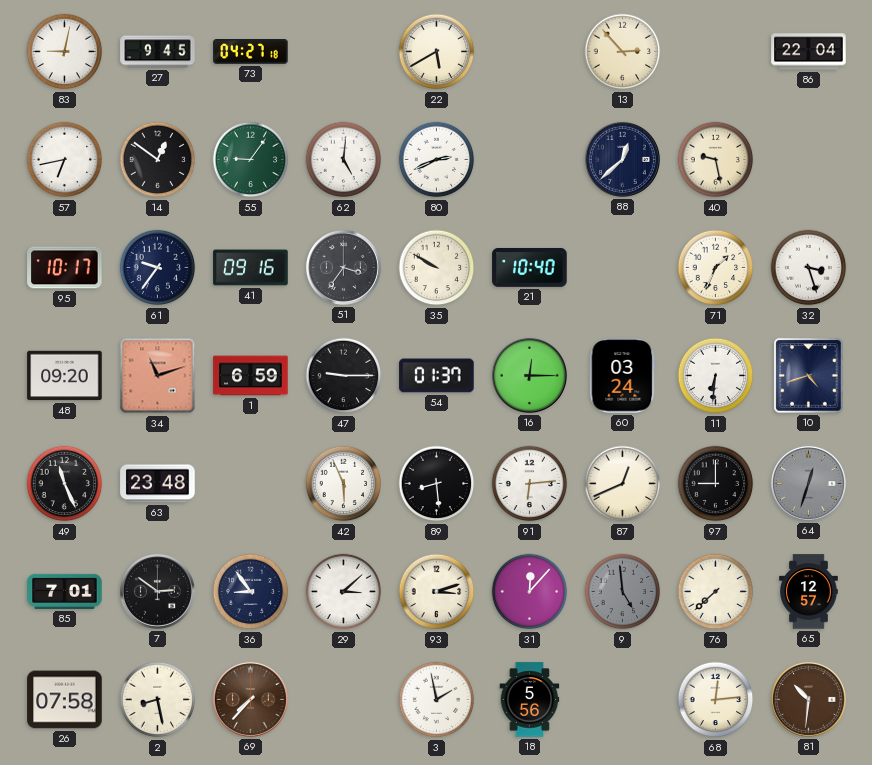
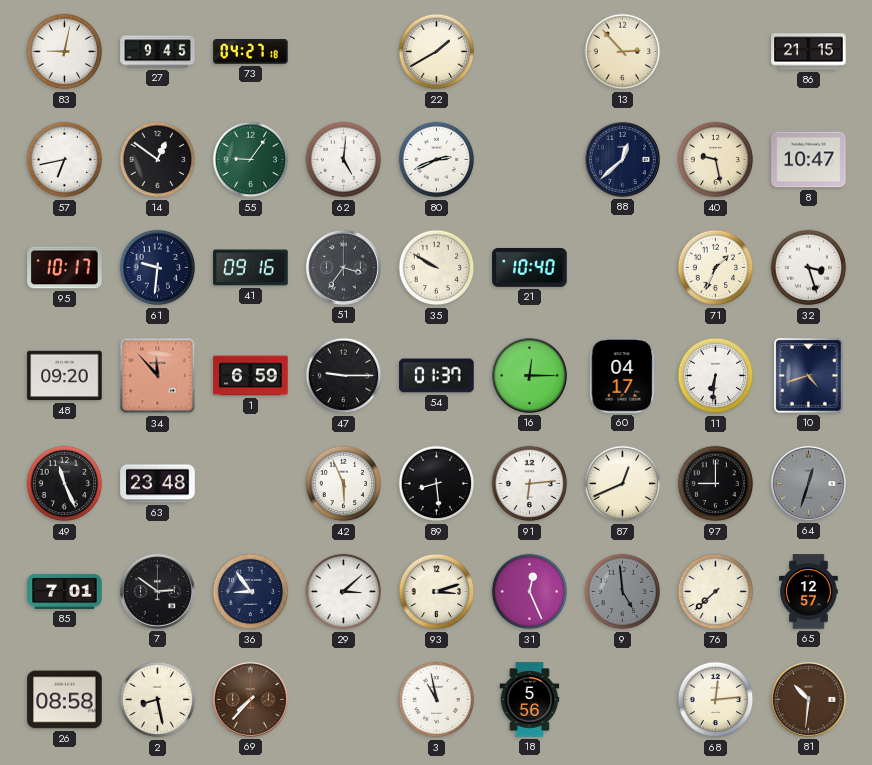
22: 5:40 -> 1:40 (437, 52)
86: 22:04 -> 21:15 (809, 52)
8: none -> 10:47 (809, 160)
61: 9:36 -> 9:31 (158, 268)
34: 11:12 -> 11:53 (158, 376)
60: 03:24 -> 04:17 (623, 376)
31: 12:07 -> 12:26 (530, 592)
26: 07:58 -> 08:58 (65, 700)
3: 1:58 -> 10:58 (437, 700)
